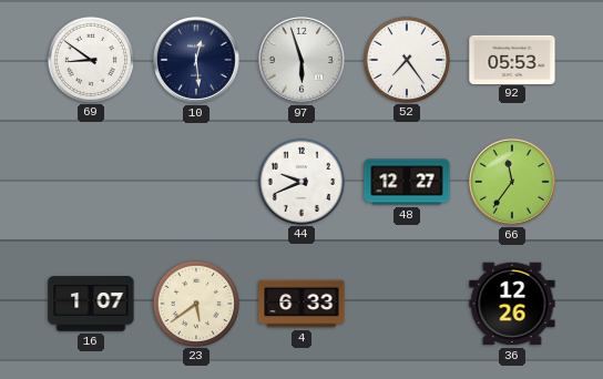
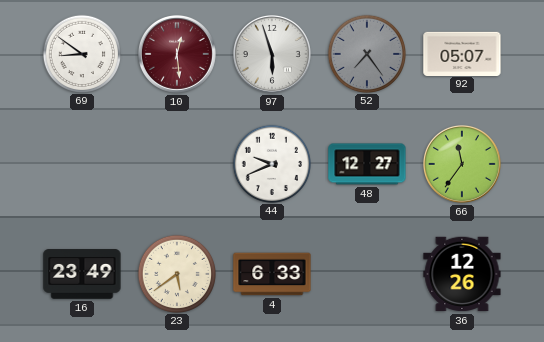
10 dial: navy -> burgundy (177, 54)
52 dial: white -> grey (366, 53)
92: 05:53 -> 05:07 (462, 53)
16: 1:07 -> 23:49 (82, 274)
